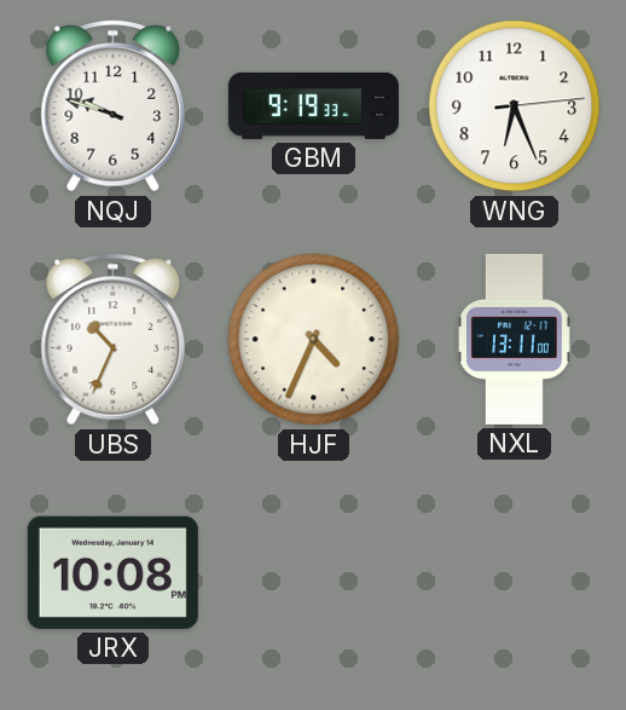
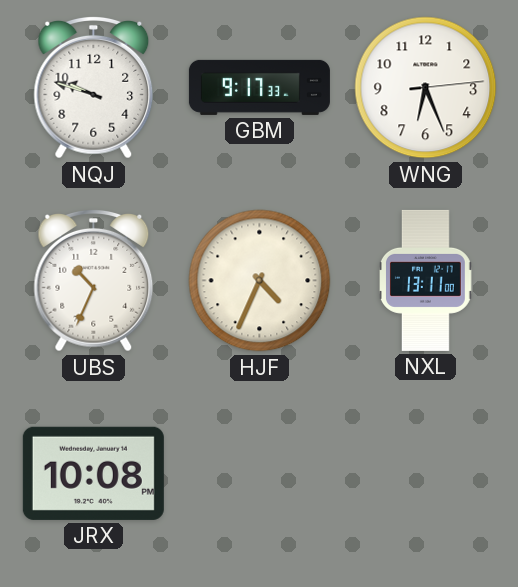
GBM: 9:19 -> 9:17 (259, 87)
